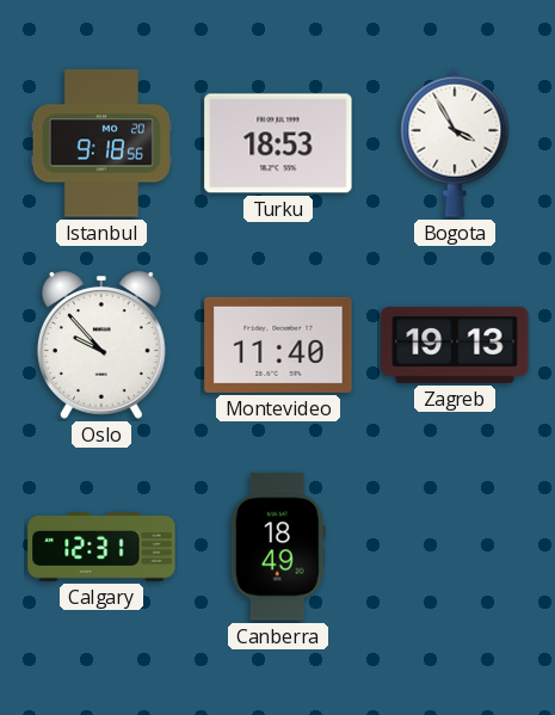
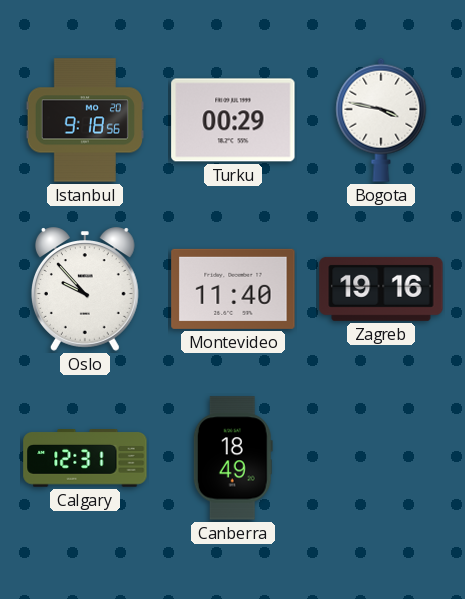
Turku: 18:53 -> 00:29 (233, 120)
Bogota: 3:55 -> 3:47 (381, 120)
Zagreb: 19:13 -> 19:16 (381, 289)
